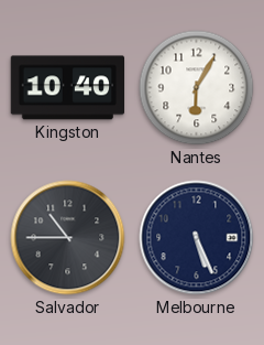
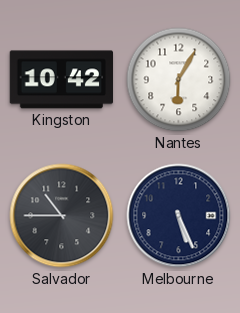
Kingston: 10:40 -> 10:42 (61, 80)
